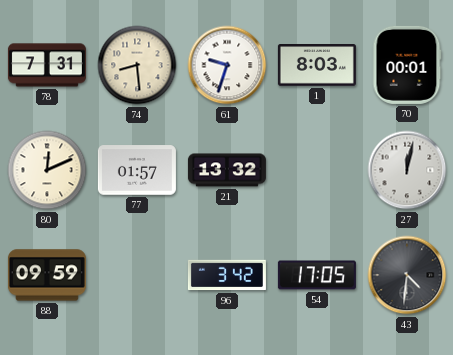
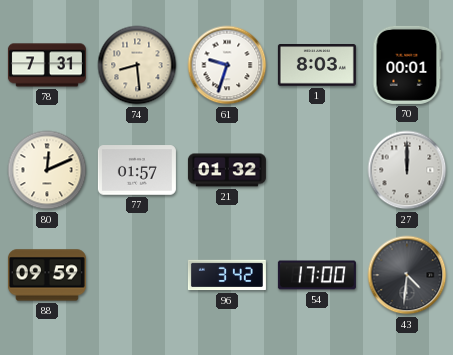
21: 13:32 -> 01:32 (227, 170)
27: 12:02 -> 12:00 (407, 170)
54: 17:05 -> 17:00 (317, 275)
